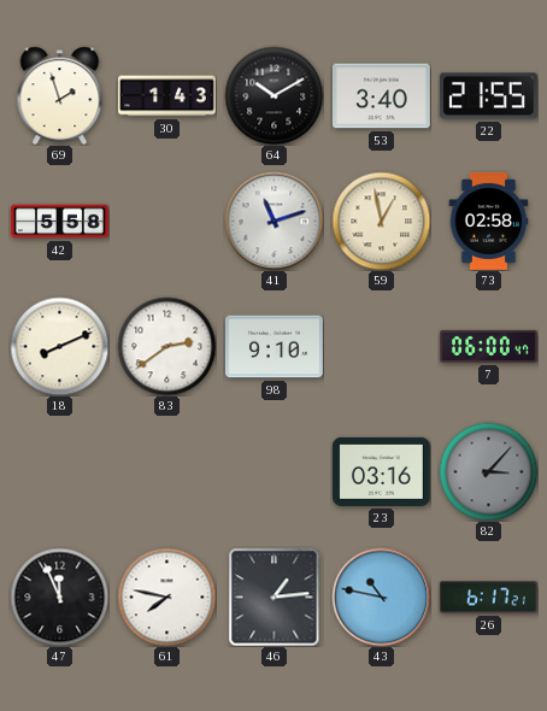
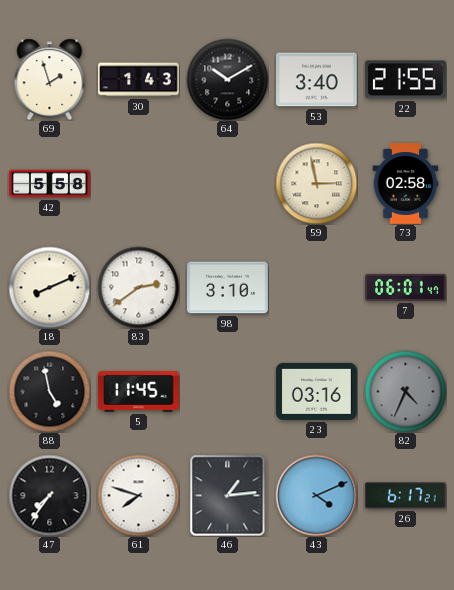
41: 11:12 -> none (273, 221)
59: 12:58 -> 2:58 (316, 183)
98: 9:10 -> 3:10 (228, 288)
7: 06:00 -> 06:01 (406, 287)
88: none -> 4:58 (49, 391)
5: none -> 11:45 (138, 391)
82: 3:07 -> 4:34 (405, 391)
47: 11:56 -> 7:36 (49, 495)
61: 7:47 -> 7:48 (138, 495)
43: 10:47 -> 4:11 (316, 495)
